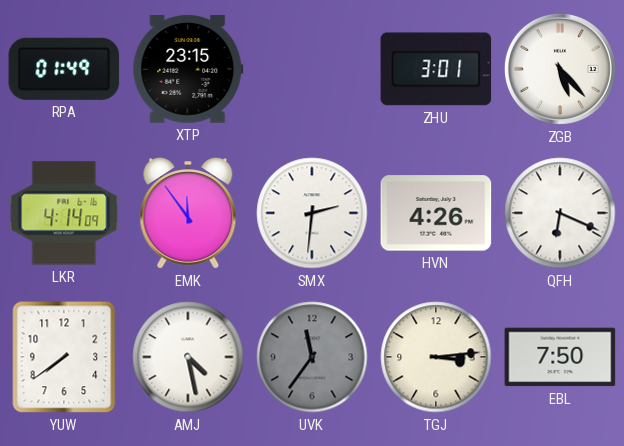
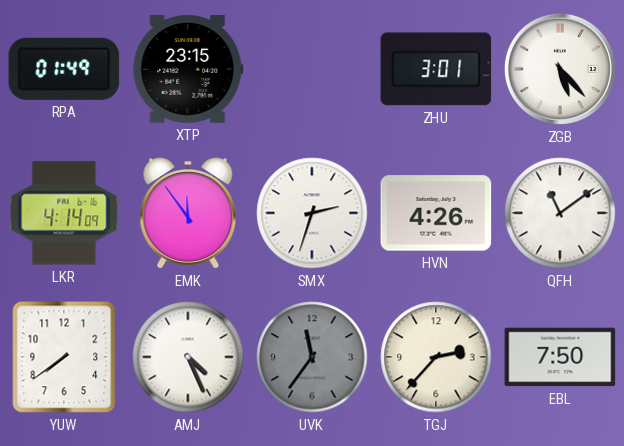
SMX: 2:31 -> 2:33 (312, 213)
QFH: 6:19 -> 11:09 (560, 213)
AMJ: 4:28 -> 4:26 (188, 357)
TGJ: 3:14 -> 2:37 (436, 357)
